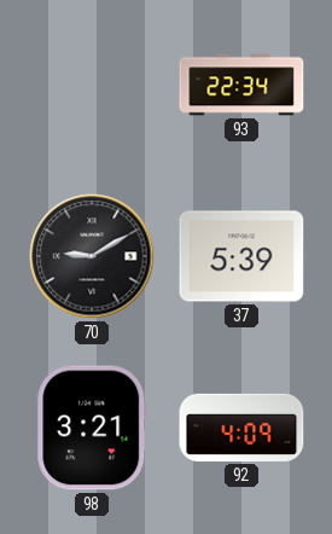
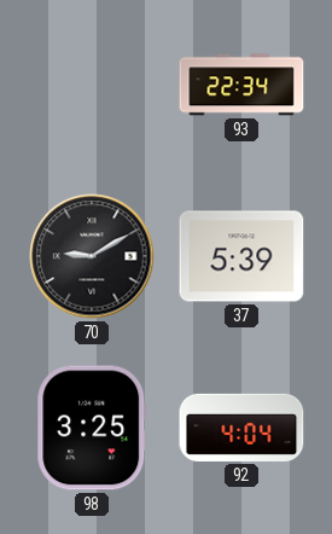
98: 3:21 -> 3:25 (92, 428)
92: 4:09 -> 4:04 (241, 428)
